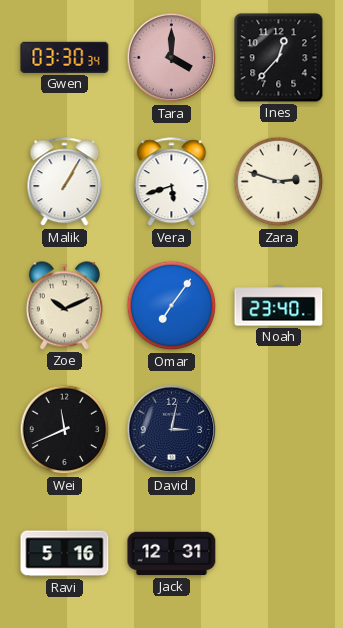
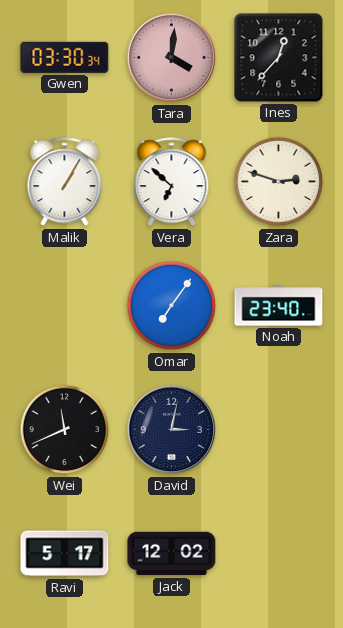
Tara: 4:00 -> 4:01 (172, 58)
Vera: 5:42 -> 6:52 (172, 182)
Zoe: 10:11 -> none (64, 306)
Ravi: 5:16 -> 5:17 (65, 554)
Jack: 12:31 -> 12:02 (172, 554)
